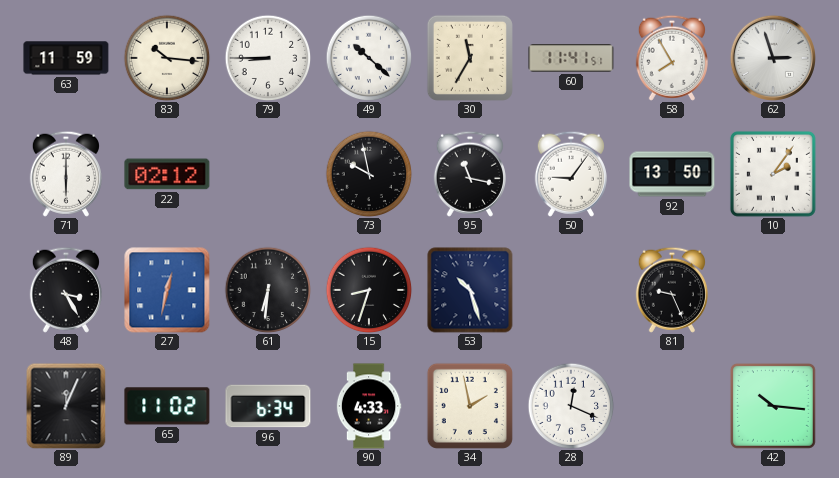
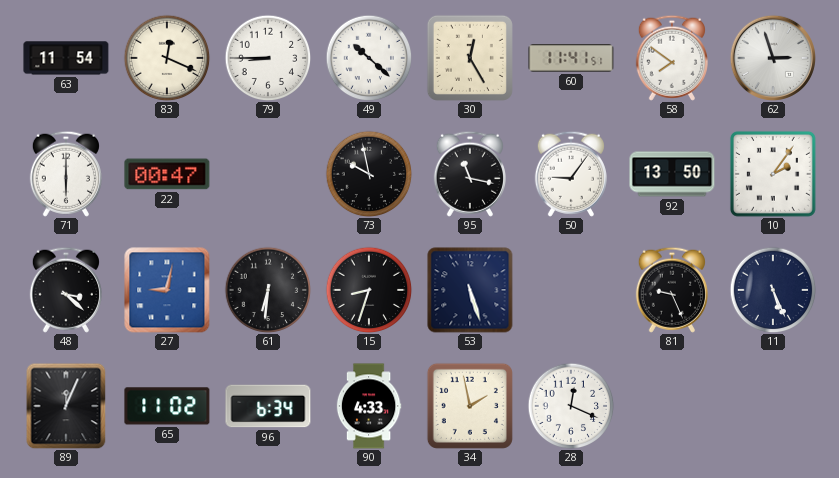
63: 11:59 -> 11:54 (66, 58)
83: 10:16 -> 12:19 (167, 58)
30: 11:35 -> 12:25 (470, 58)
58: 7:55 -> 7:51 (672, 58)
22: 02:12 -> 00:47 (167, 174)
48: 3:25 -> 3:22 (66, 290)
27: 12:32 -> 9:02 (167, 290)
53: 10:27 -> 5:27 (470, 290)
11: none -> 5:26 (773, 290)
42: 10:16 -> none (773, 406)
